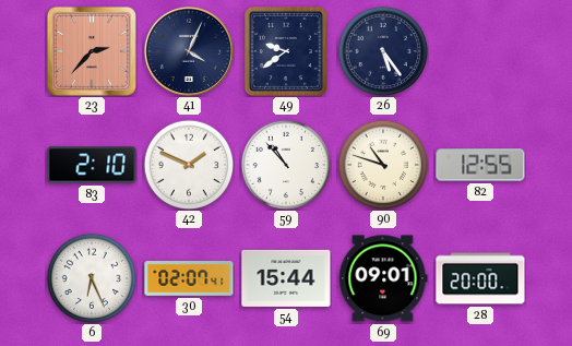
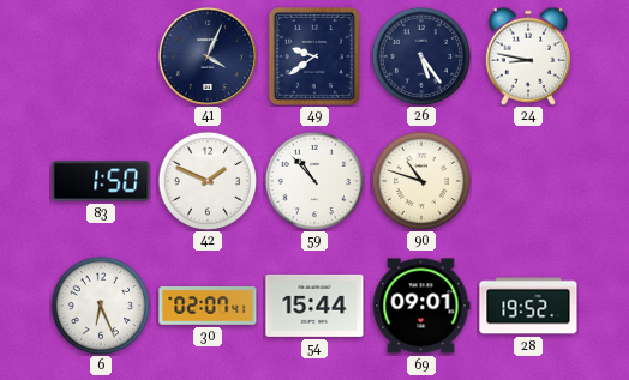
23: 2:37 -> none (92, 51)
24: none -> 8:47 (527, 56)
83: 2:10 -> 1:50 (101, 181)
82: 12:55 -> none (480, 165)
28: 20:00 -> 19:52 (528, 306)
